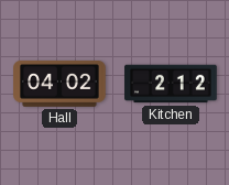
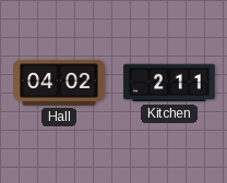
Kitchen: 2:12 -> 2:11 (169, 83)
